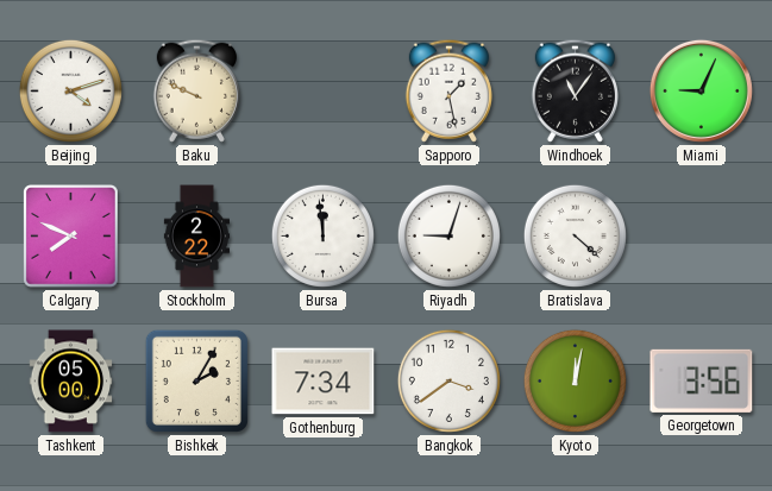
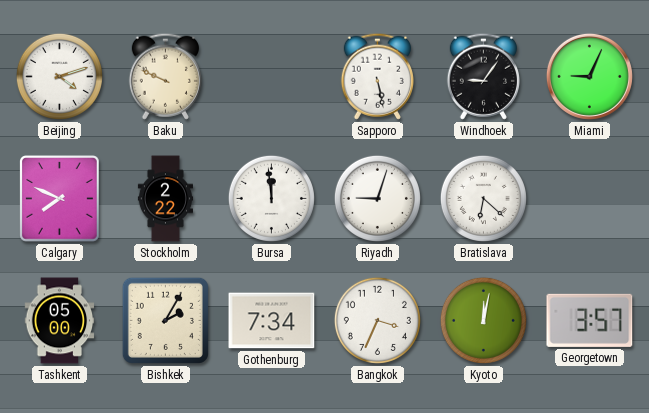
Sapporo: 1:28 -> 5:28 (377, 76)
Windhoek: 11:06 -> 9:06 (483, 76)
Bratislava: 4:22 -> 6:22 (483, 198)
Bangkok: 3:39 -> 3:34 (377, 320)
Georgetown: 3:56 -> 3:57 (590, 320)
